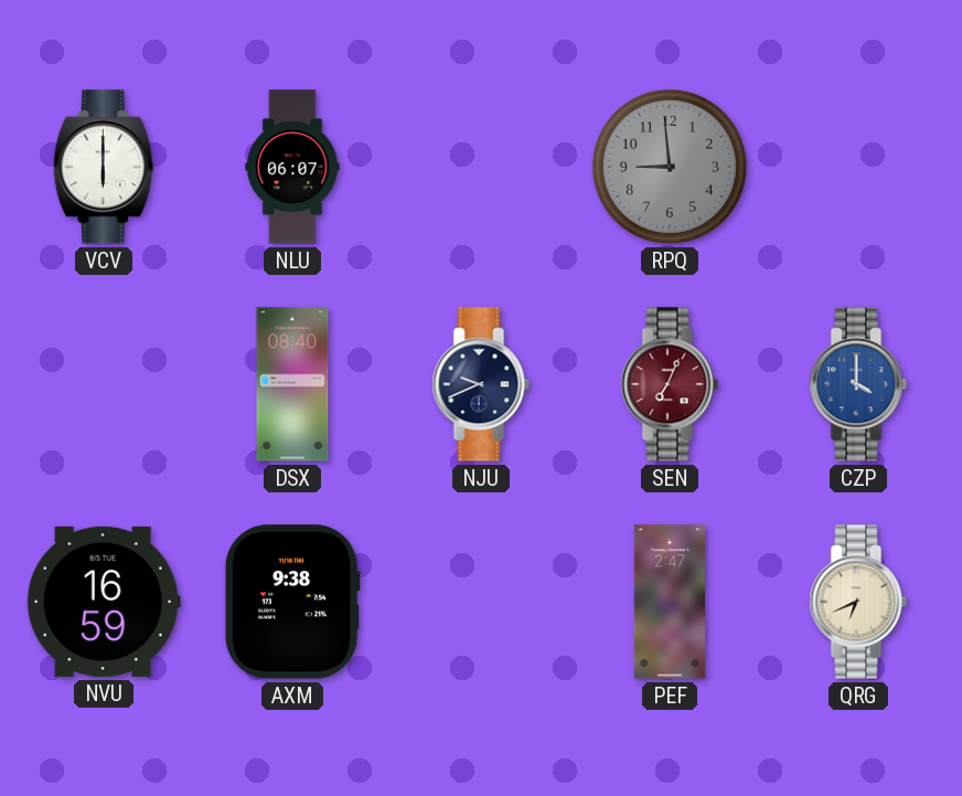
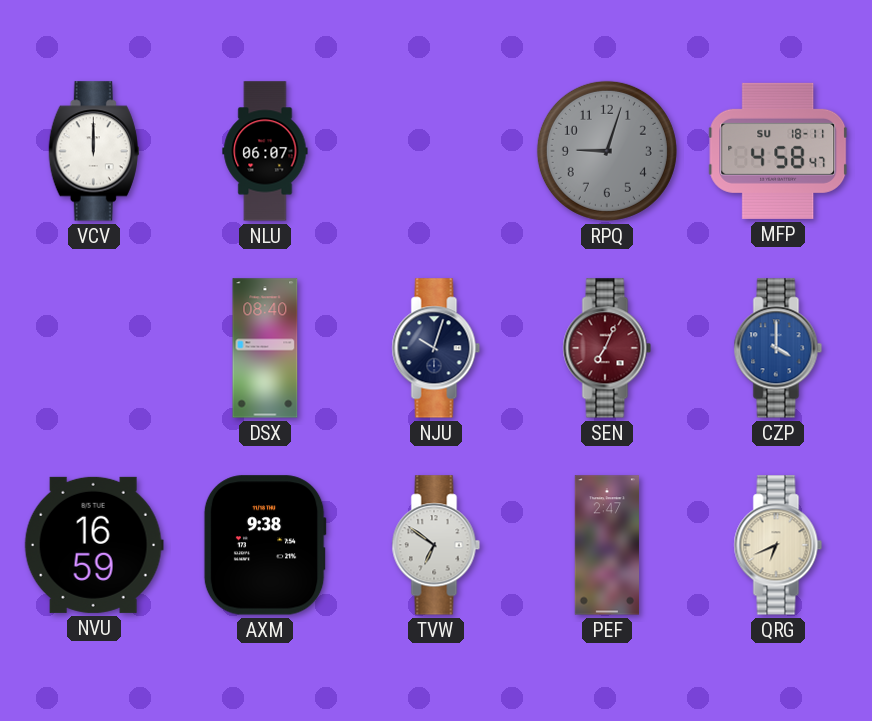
VCV: 6:00 -> 12:00 (94, 151)
RPQ: 8:59 -> 9:03 (607, 151)
MFP: none -> 4:58 (778, 151)
NJU: 9:41 -> 10:03 (436, 348)
TVW: none -> 6:51 (436, 545)
